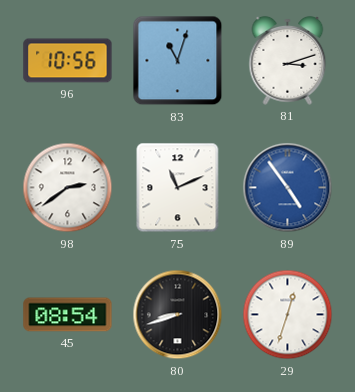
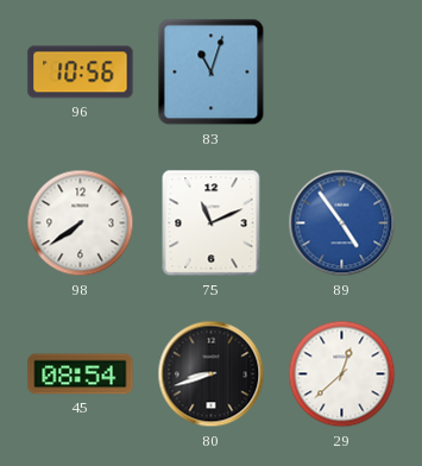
81: 3:12 -> none (288, 60)
98: 2:39 -> 7:39 (81, 223)
29: 12:33 -> 12:38 (342, 374)
